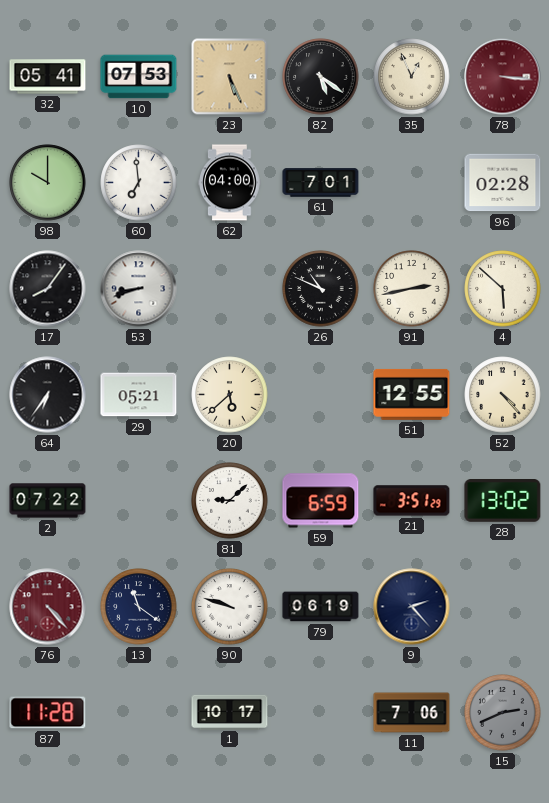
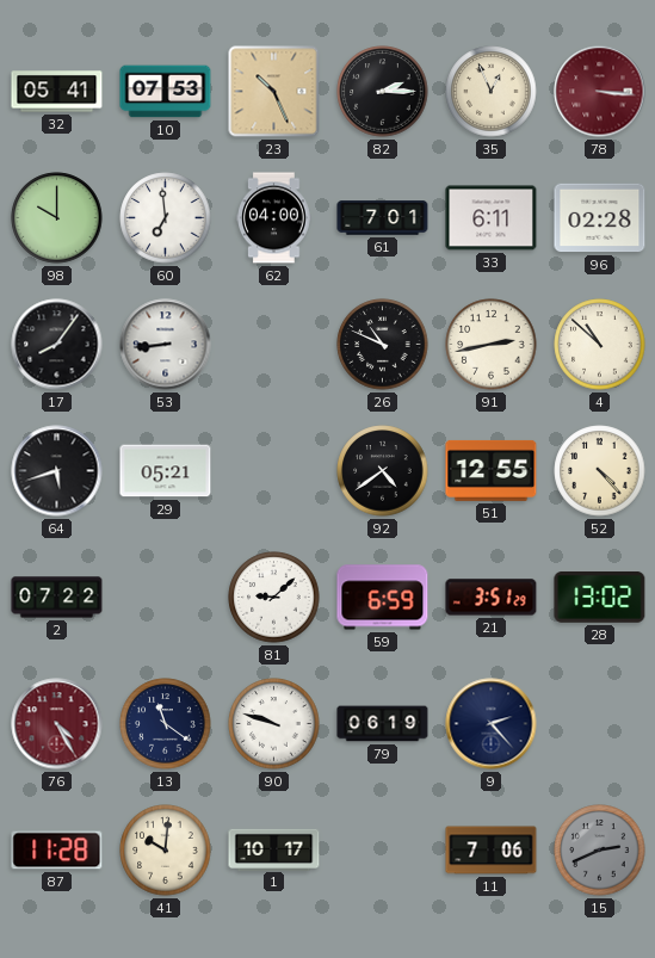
23: 5:26 -> 10:26 (274, 92)
82: 5:21 -> 2:15 (383, 92)
33: none -> 6:11 (492, 218)
53: 8:42 -> 8:44 (166, 345)
4: 5:52 -> 10:52 (600, 345)
64: 6:36 -> 5:42 (57, 471)
20: 5:38 -> none (230, 395)
92: none -> 4:39 (383, 471)
76: 4:23 -> 4:25 (57, 724)
41: none -> 10:01 (166, 851)
